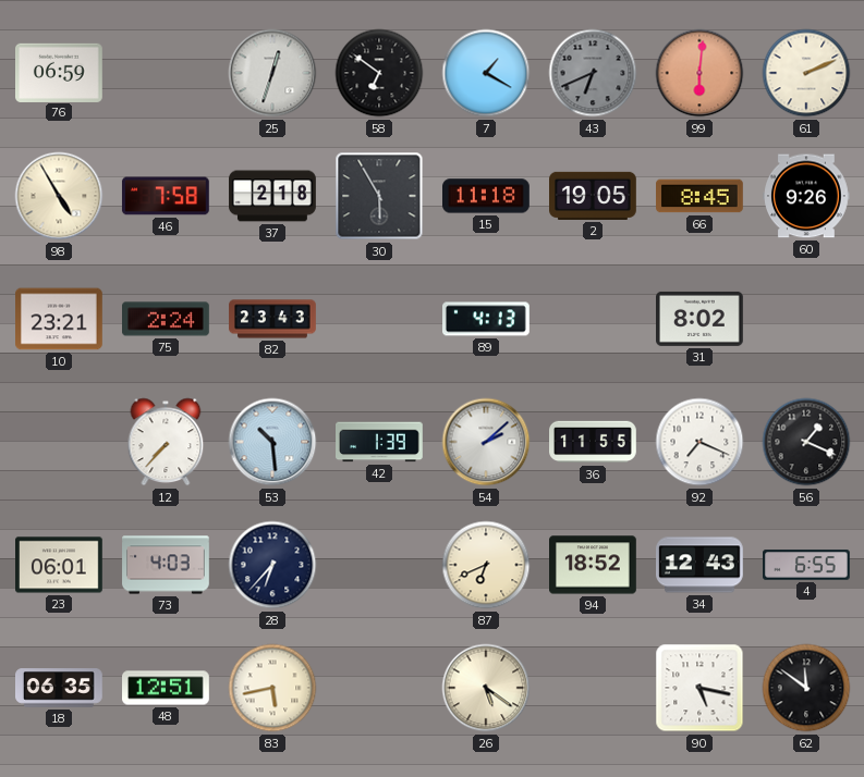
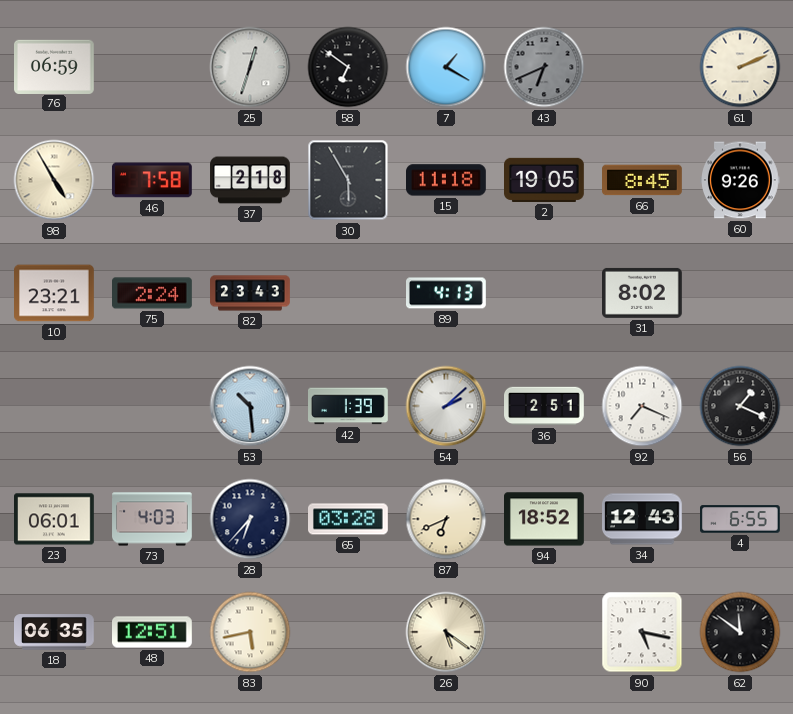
99: 6:01 -> none (699, 73)
12: 7:37 -> none (166, 442)
36: 11:55 -> 2:51 (544, 406)
65: none -> 03:28 (349, 519)
